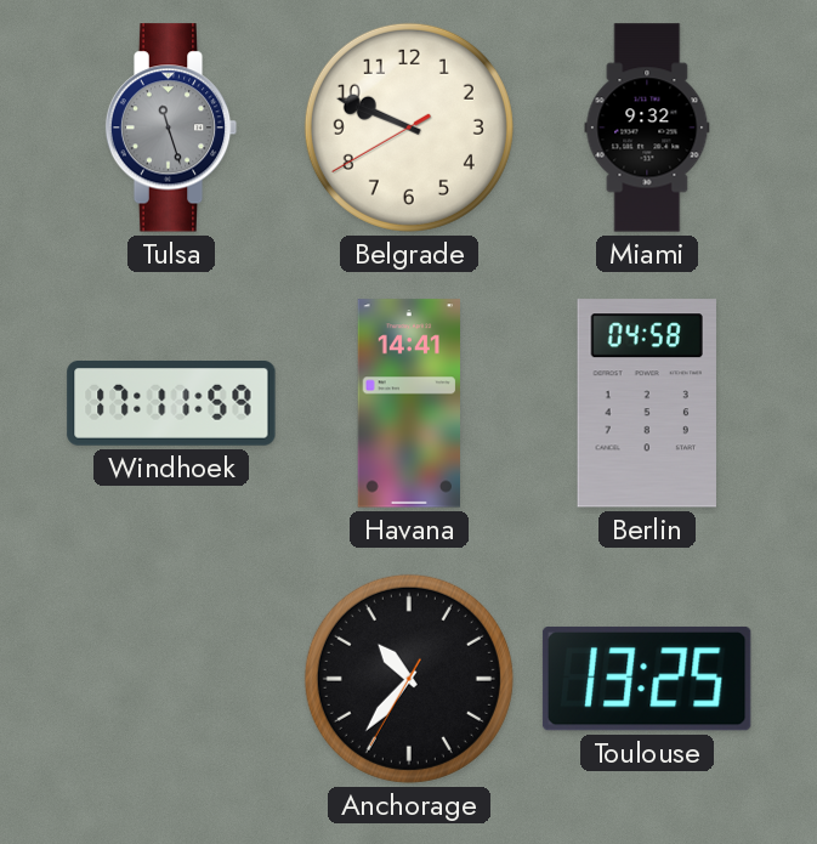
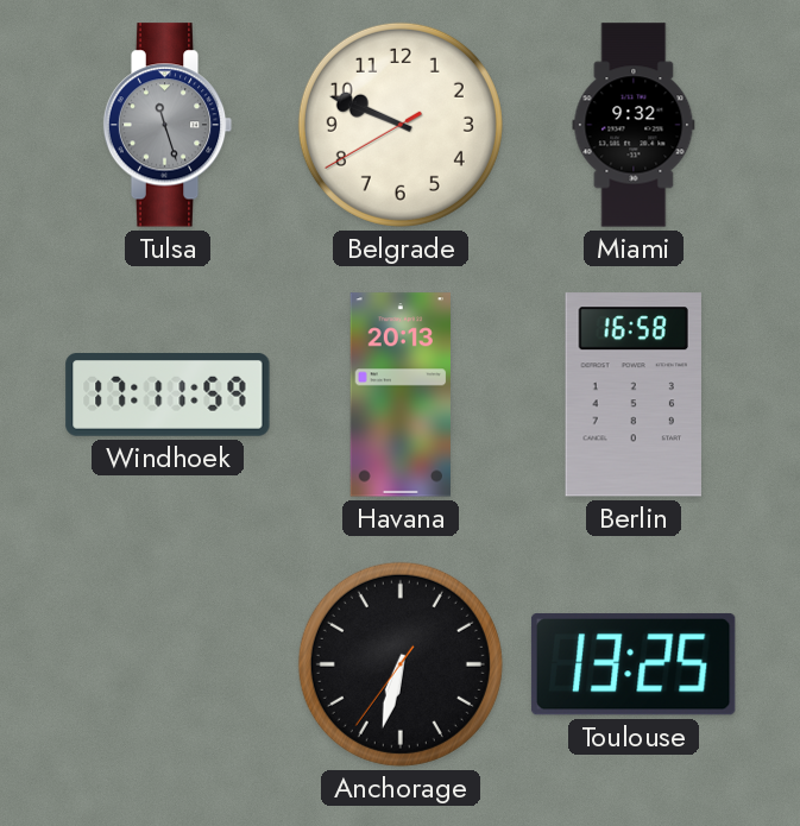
Havana: 14:41 -> 20:13 (399, 395)
Berlin: 04:58 -> 16:58 (634, 395)
Anchorage: 10:36 -> 6:32 (401, 664)
